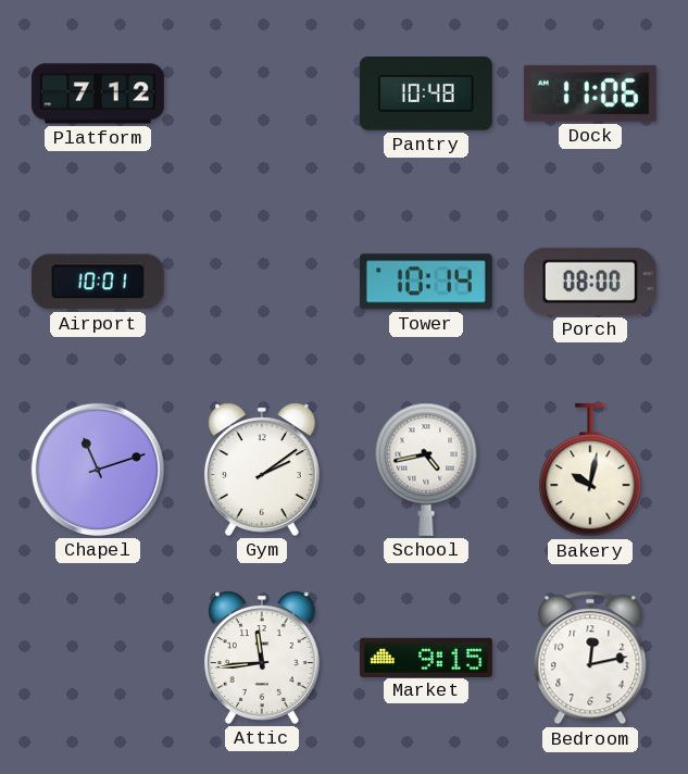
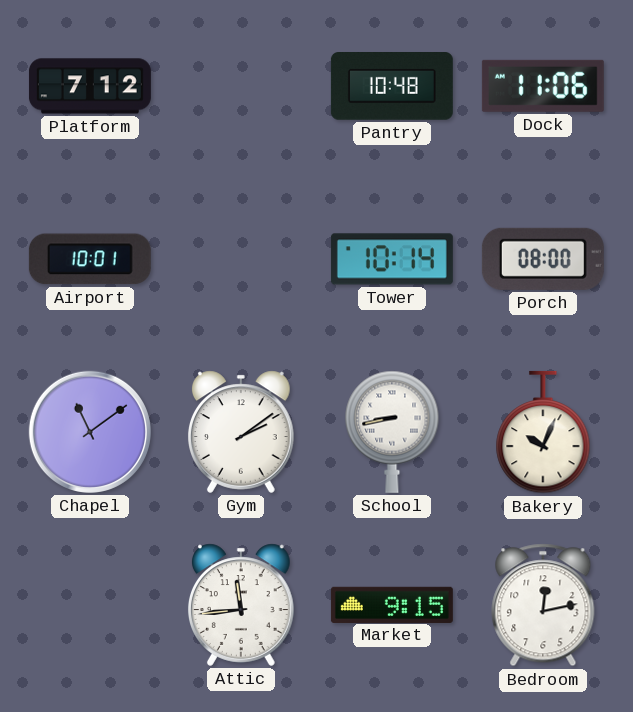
Chapel: 11:12 -> 11:09 (90, 432)
School: 4:43 -> 8:43 (392, 432)
Bakery: 10:02 -> 10:04 (543, 432)
